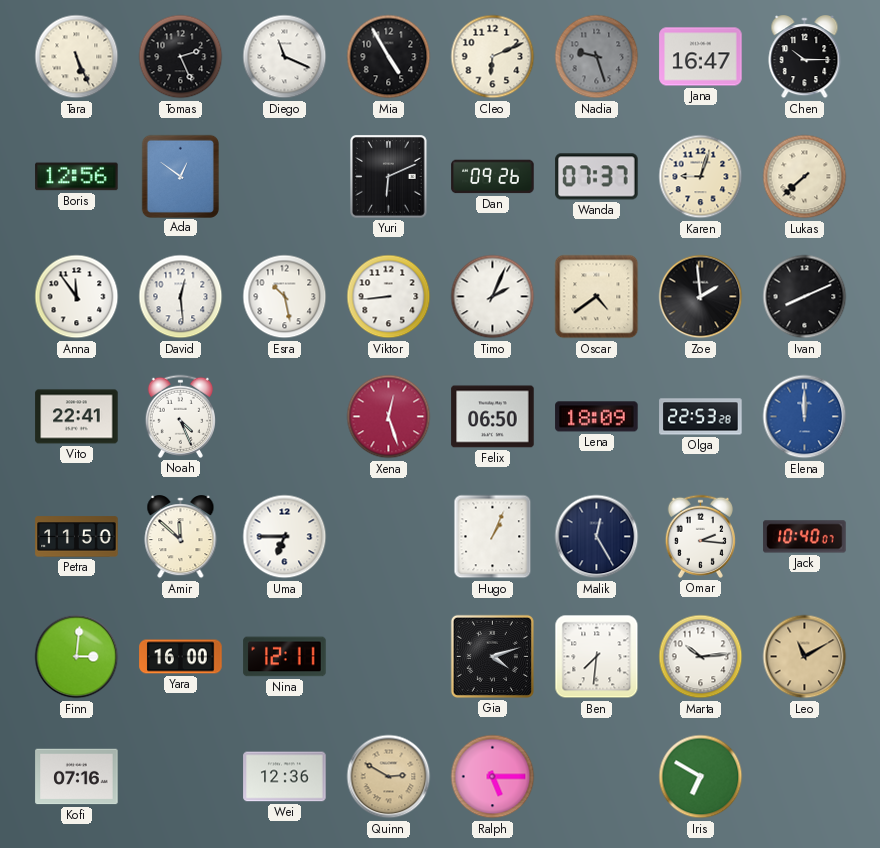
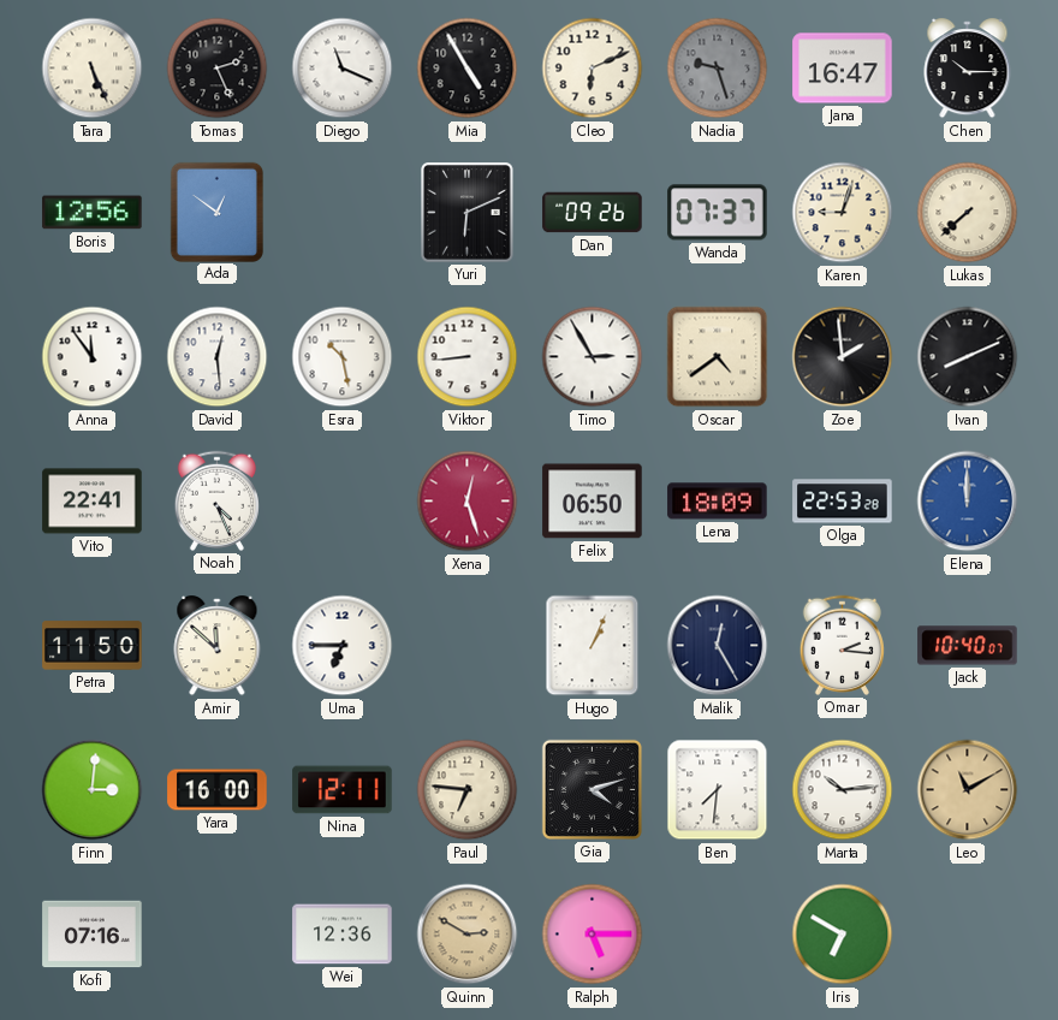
Timo: 2:04 -> 2:55 (593, 357)
Paul: none -> 6:46 (468, 790)
